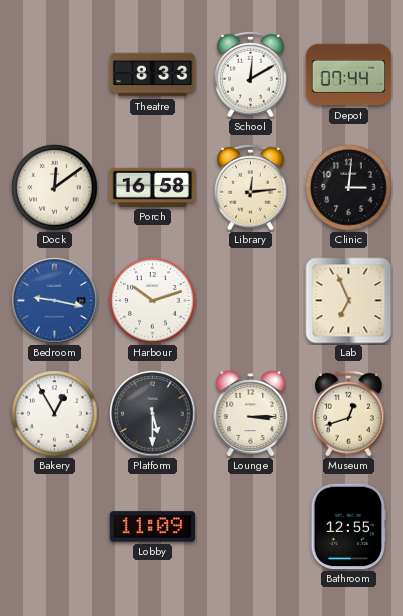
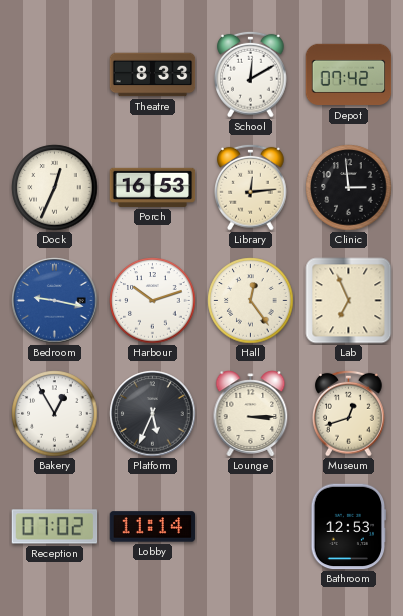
Depot: 07:44 -> 07:42 (349, 75)
Dock: 12:09 -> 12:34 (55, 188)
Porch: 16:58 -> 16:53 (153, 187)
Clinic: 3:01 -> 2:59 (349, 188)
Hall: none -> 12:24 (251, 301)
Platform: 5:30 -> 5:34 (153, 414)
Reception: none -> 07:02 (55, 527)
Lobby: 11:09 -> 11:14 (153, 527)
Bathroom: 12:55 -> 12:53 (348, 527)
